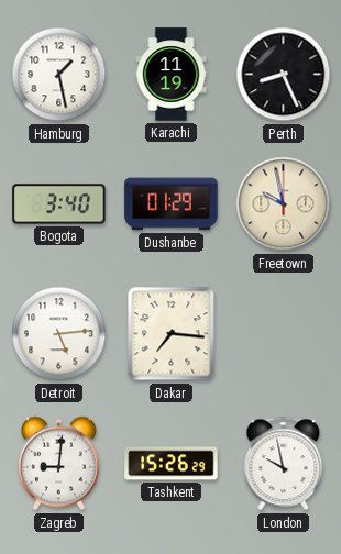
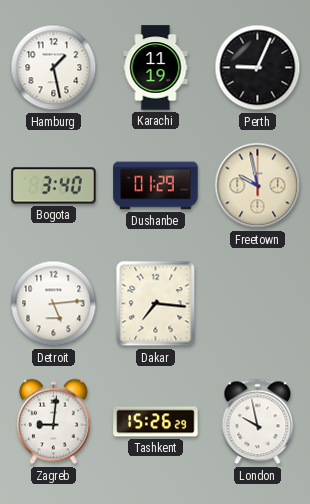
Perth: 8:26 -> 9:04 (258, 68)
